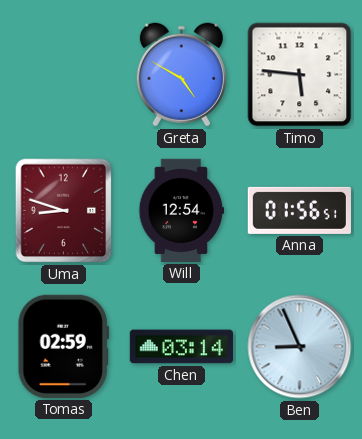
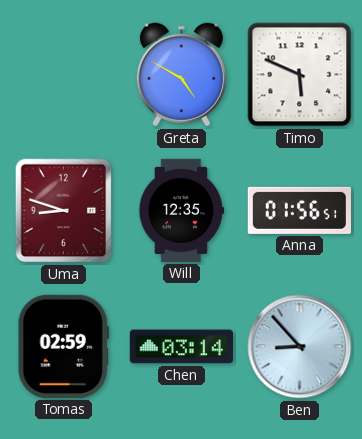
Timo: 5:46 -> 5:49 (300, 75)
Will: 12:54 -> 12:35 (182, 210)
Ben: 8:56 -> 8:53 (300, 347)
